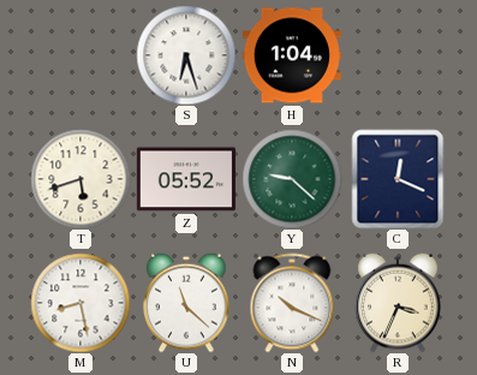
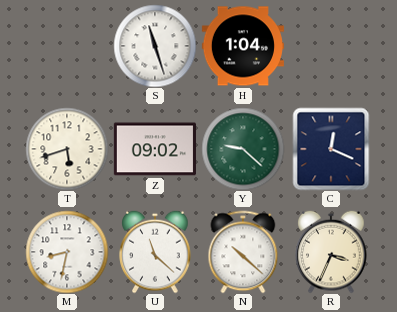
S: 6:27 -> 11:27 (155, 46)
Z: 05:52 -> 09:02 (155, 149)
M: 8:28 -> 8:32 (67, 252)
N: 10:19 -> 10:22 (243, 252)
